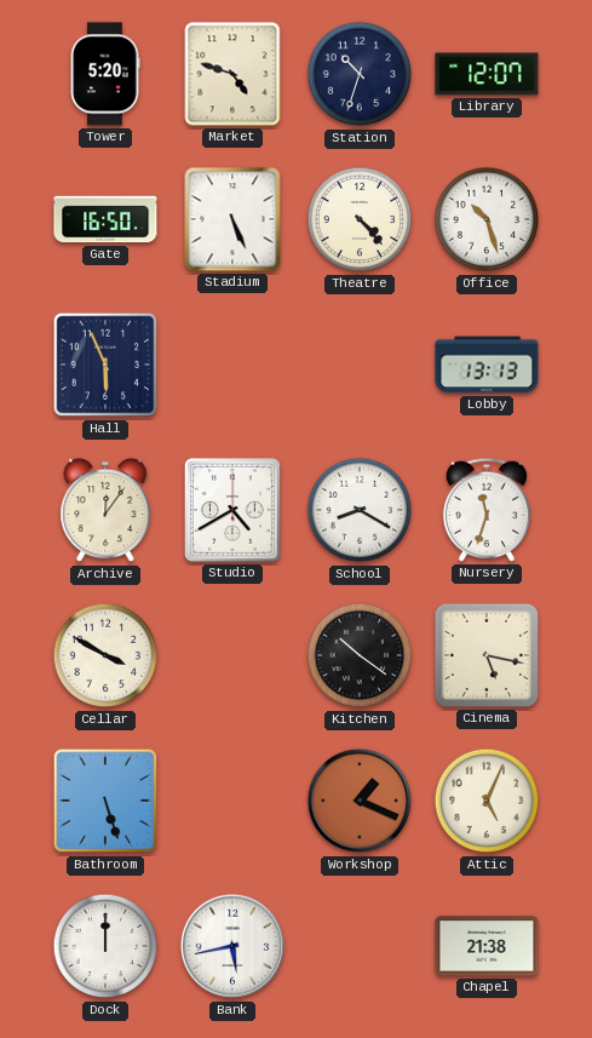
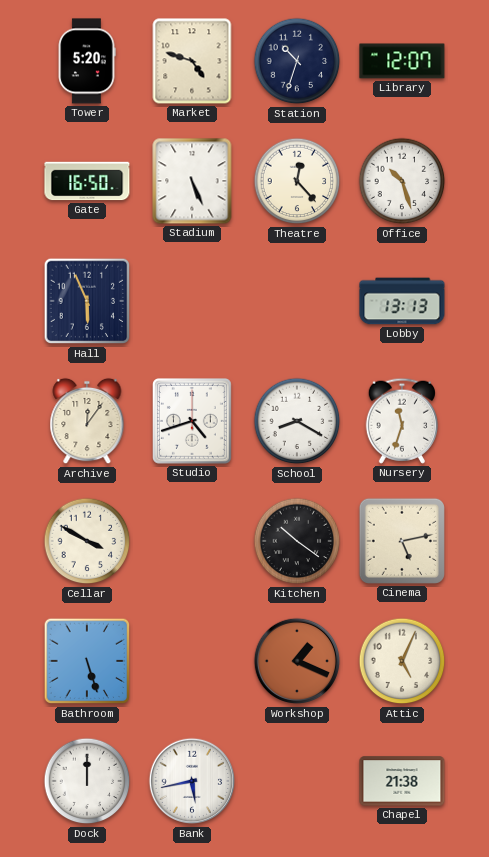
Theatre: 4:23 -> 12:23 (297, 181)
Studio: 4:40 -> 4:42 (193, 422)
Cinema: 5:17 -> 5:13 (402, 541)
